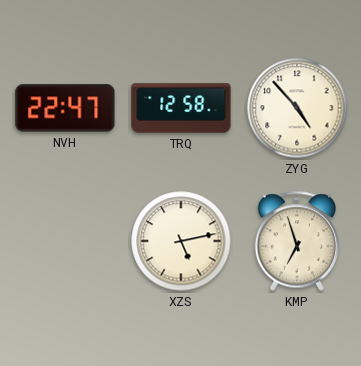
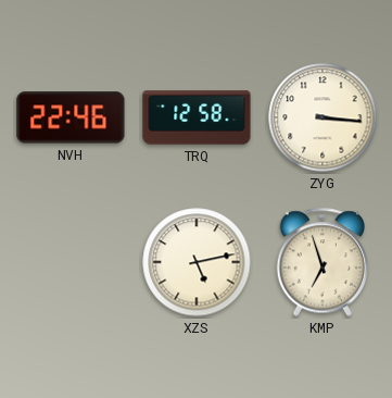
NVH: 22:47 -> 22:46 (71, 117)
ZYG: 4:53 -> 3:16 (323, 117)
